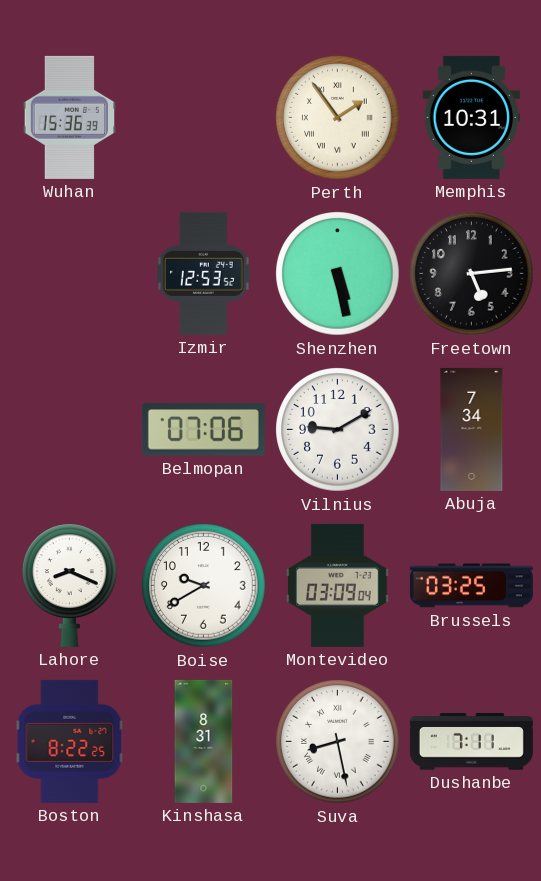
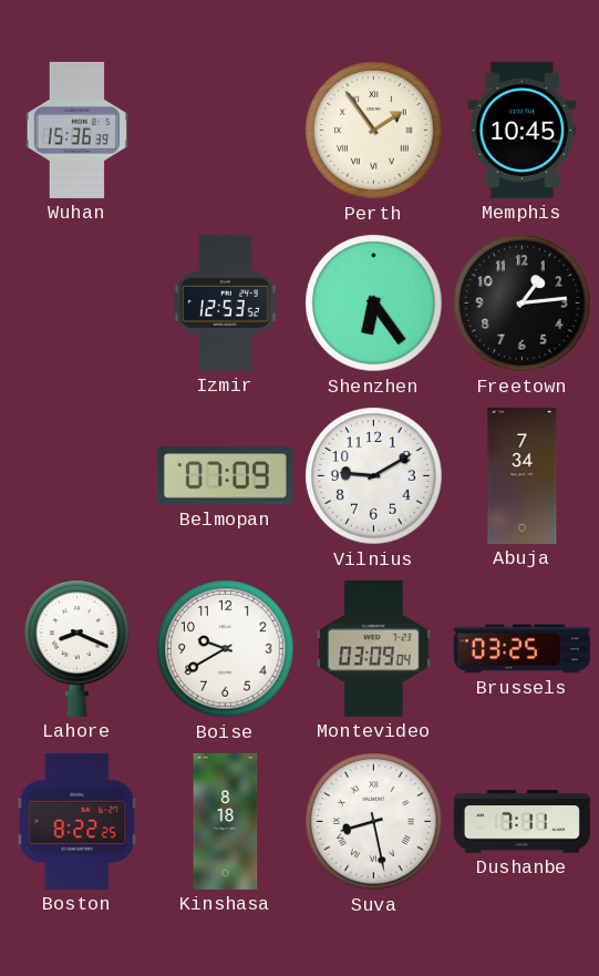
Memphis: 10:31 -> 10:45 (521, 130)
Shenzhen: 5:28 -> 6:24 (374, 304)
Freetown: 5:14 -> 1:14 (523, 304)
Belmopan: 07:06 -> 07:09 (225, 476)
Kinshasa: 8:31 -> 8:18 (226, 821)
